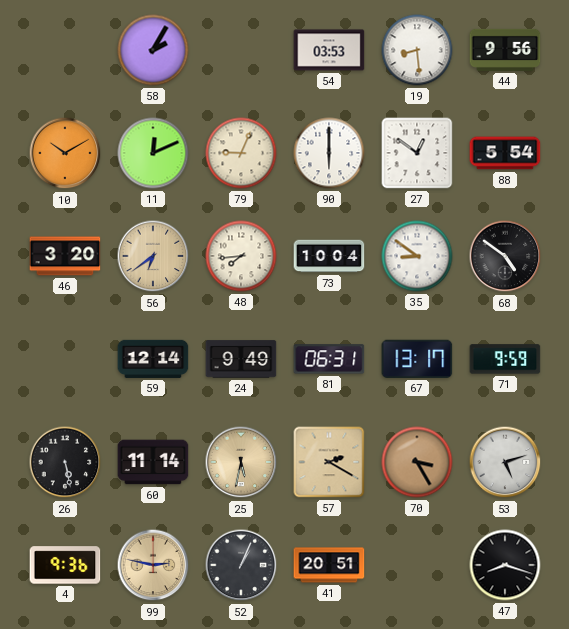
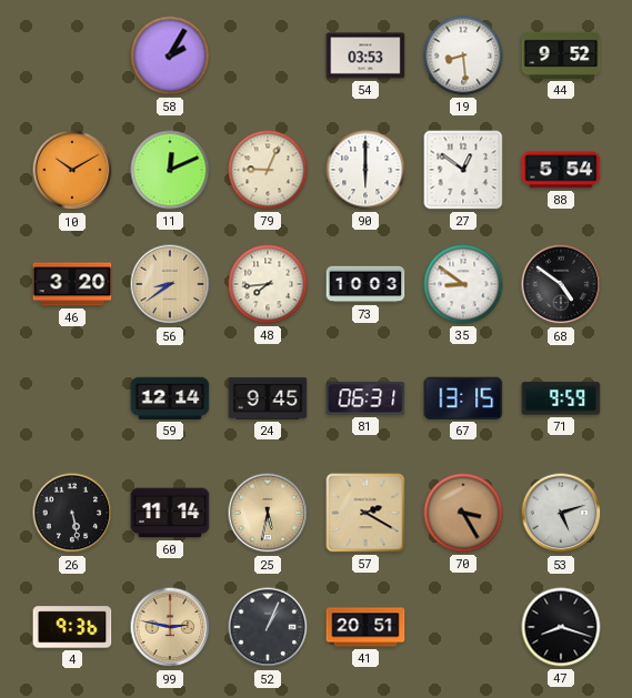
44: 9:56 -> 9:52 (561, 55)
56: 6:39 -> 8:39 (170, 284)
73: 10:04 -> 10:03 (365, 284)
24: 9:49 -> 9:45 (268, 398)
67: 13:17 -> 13:15 (463, 398)
